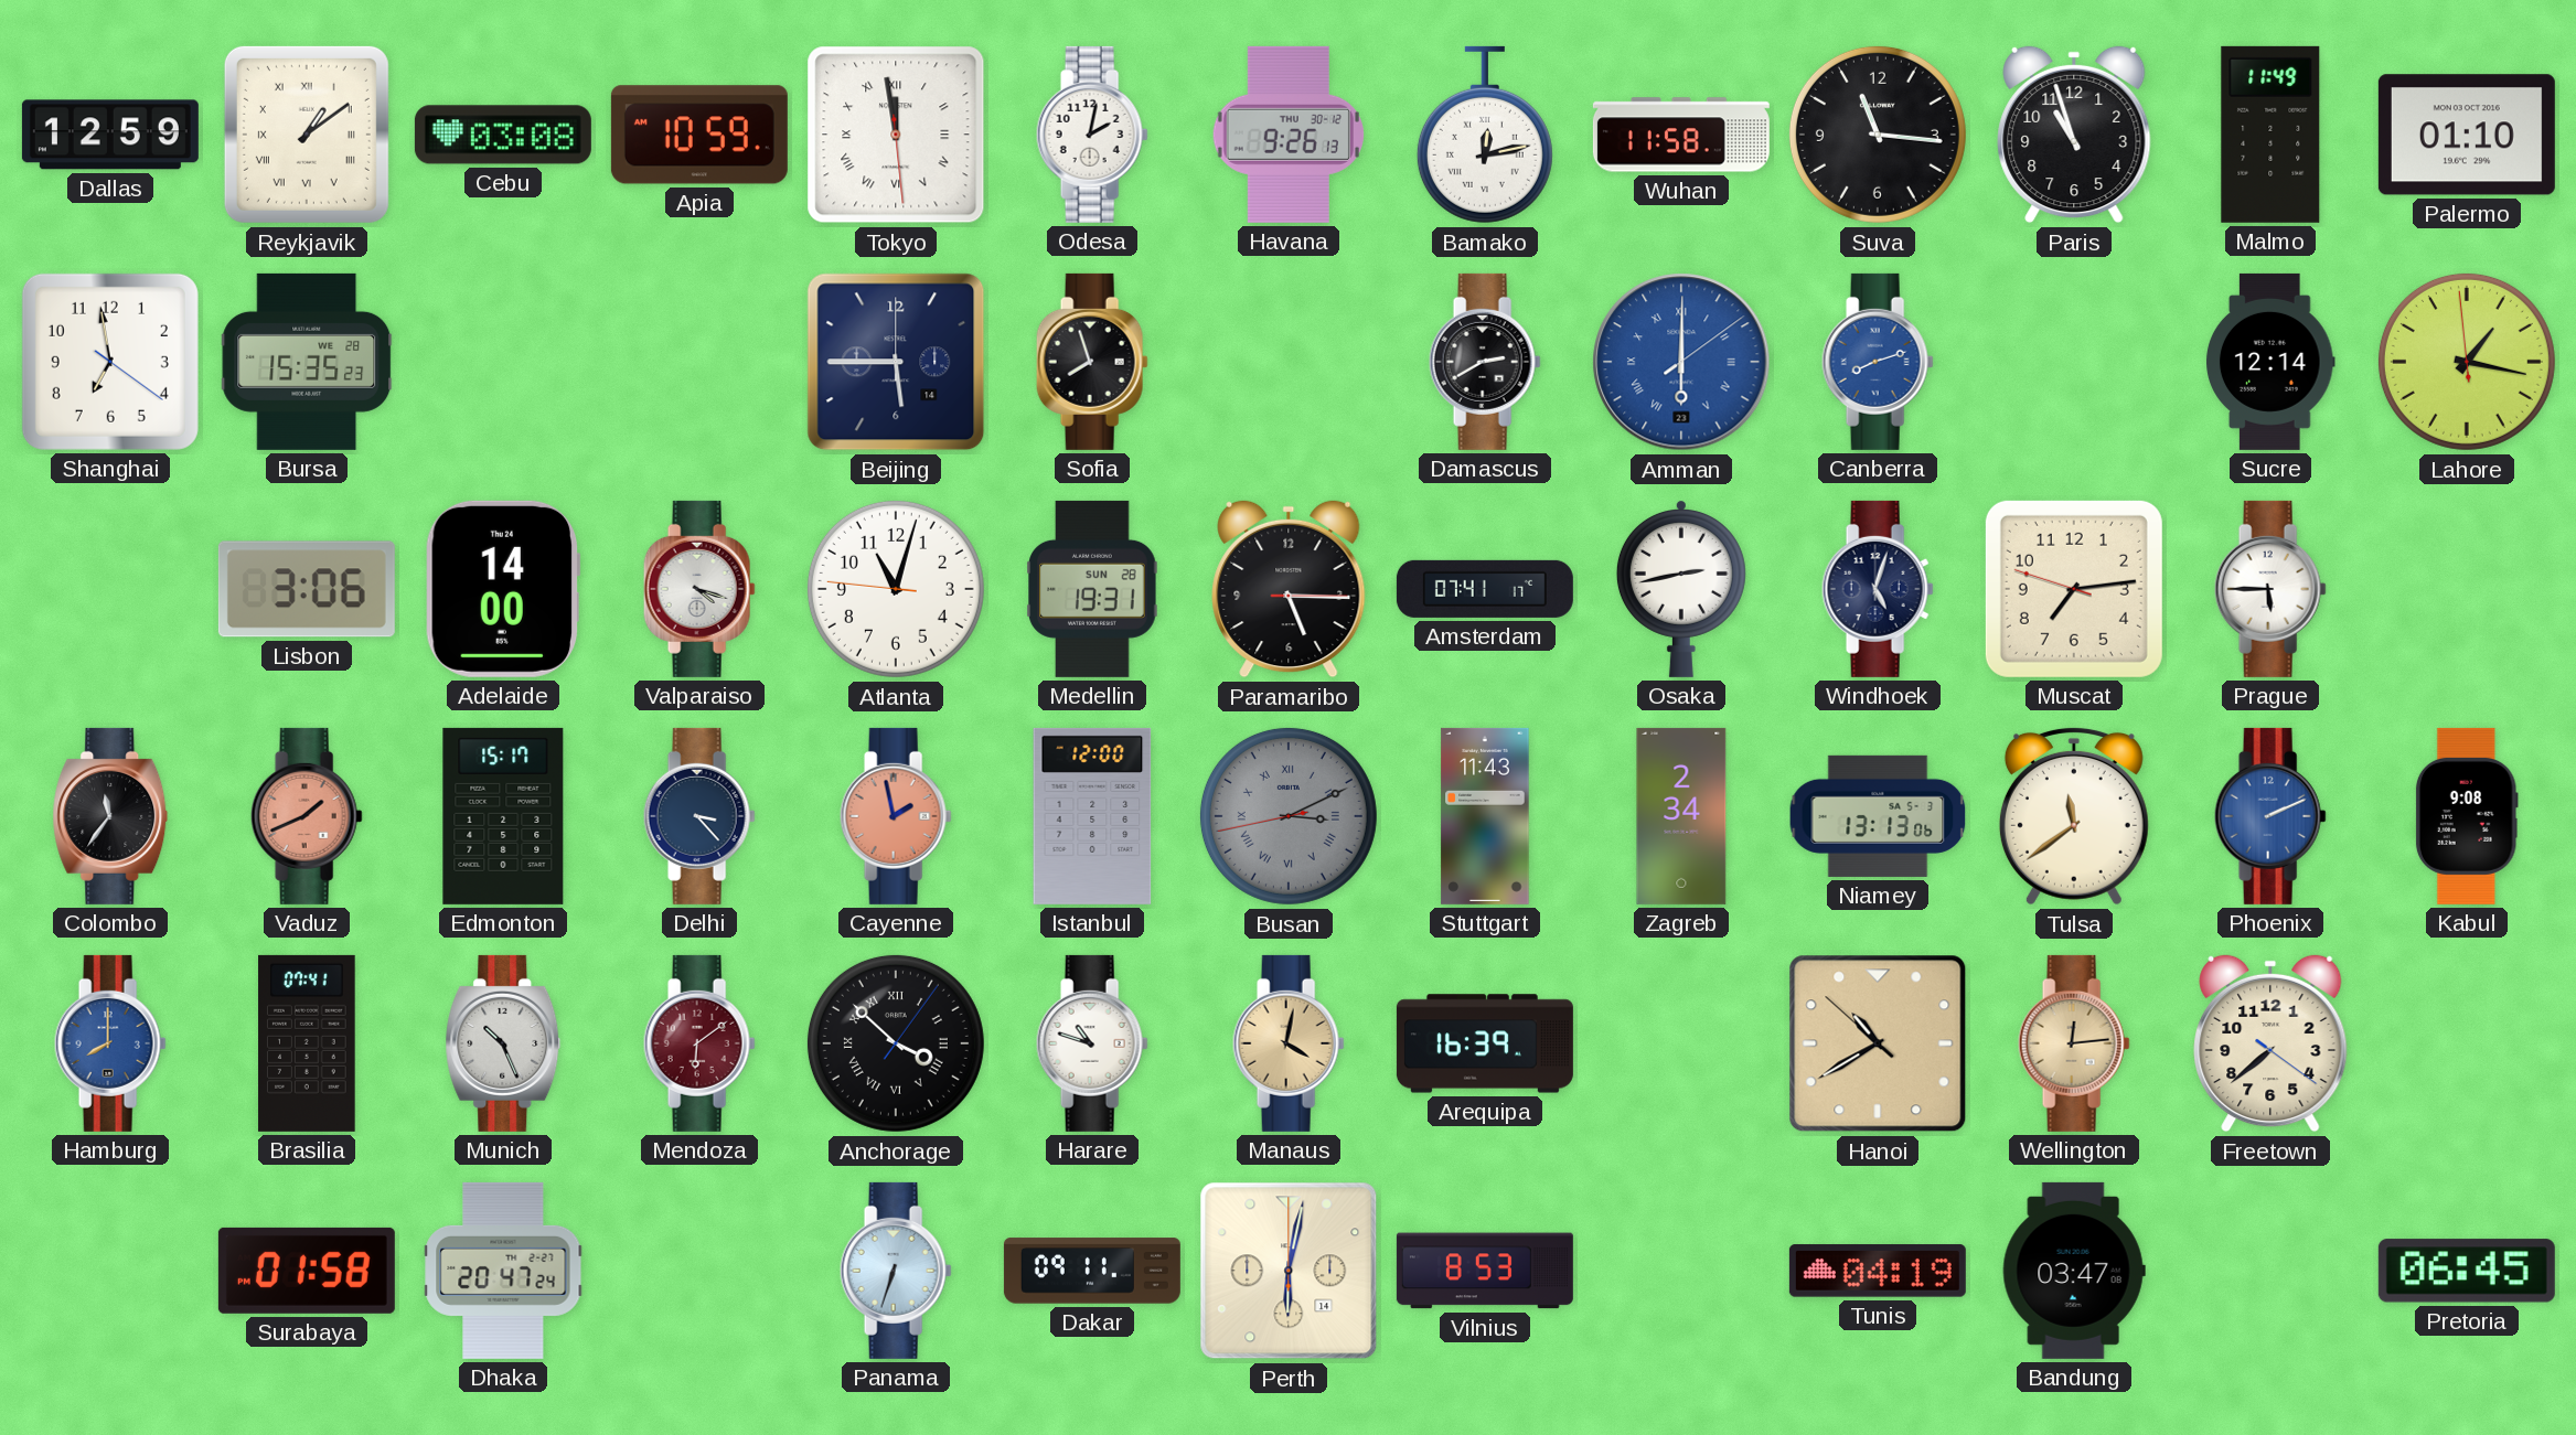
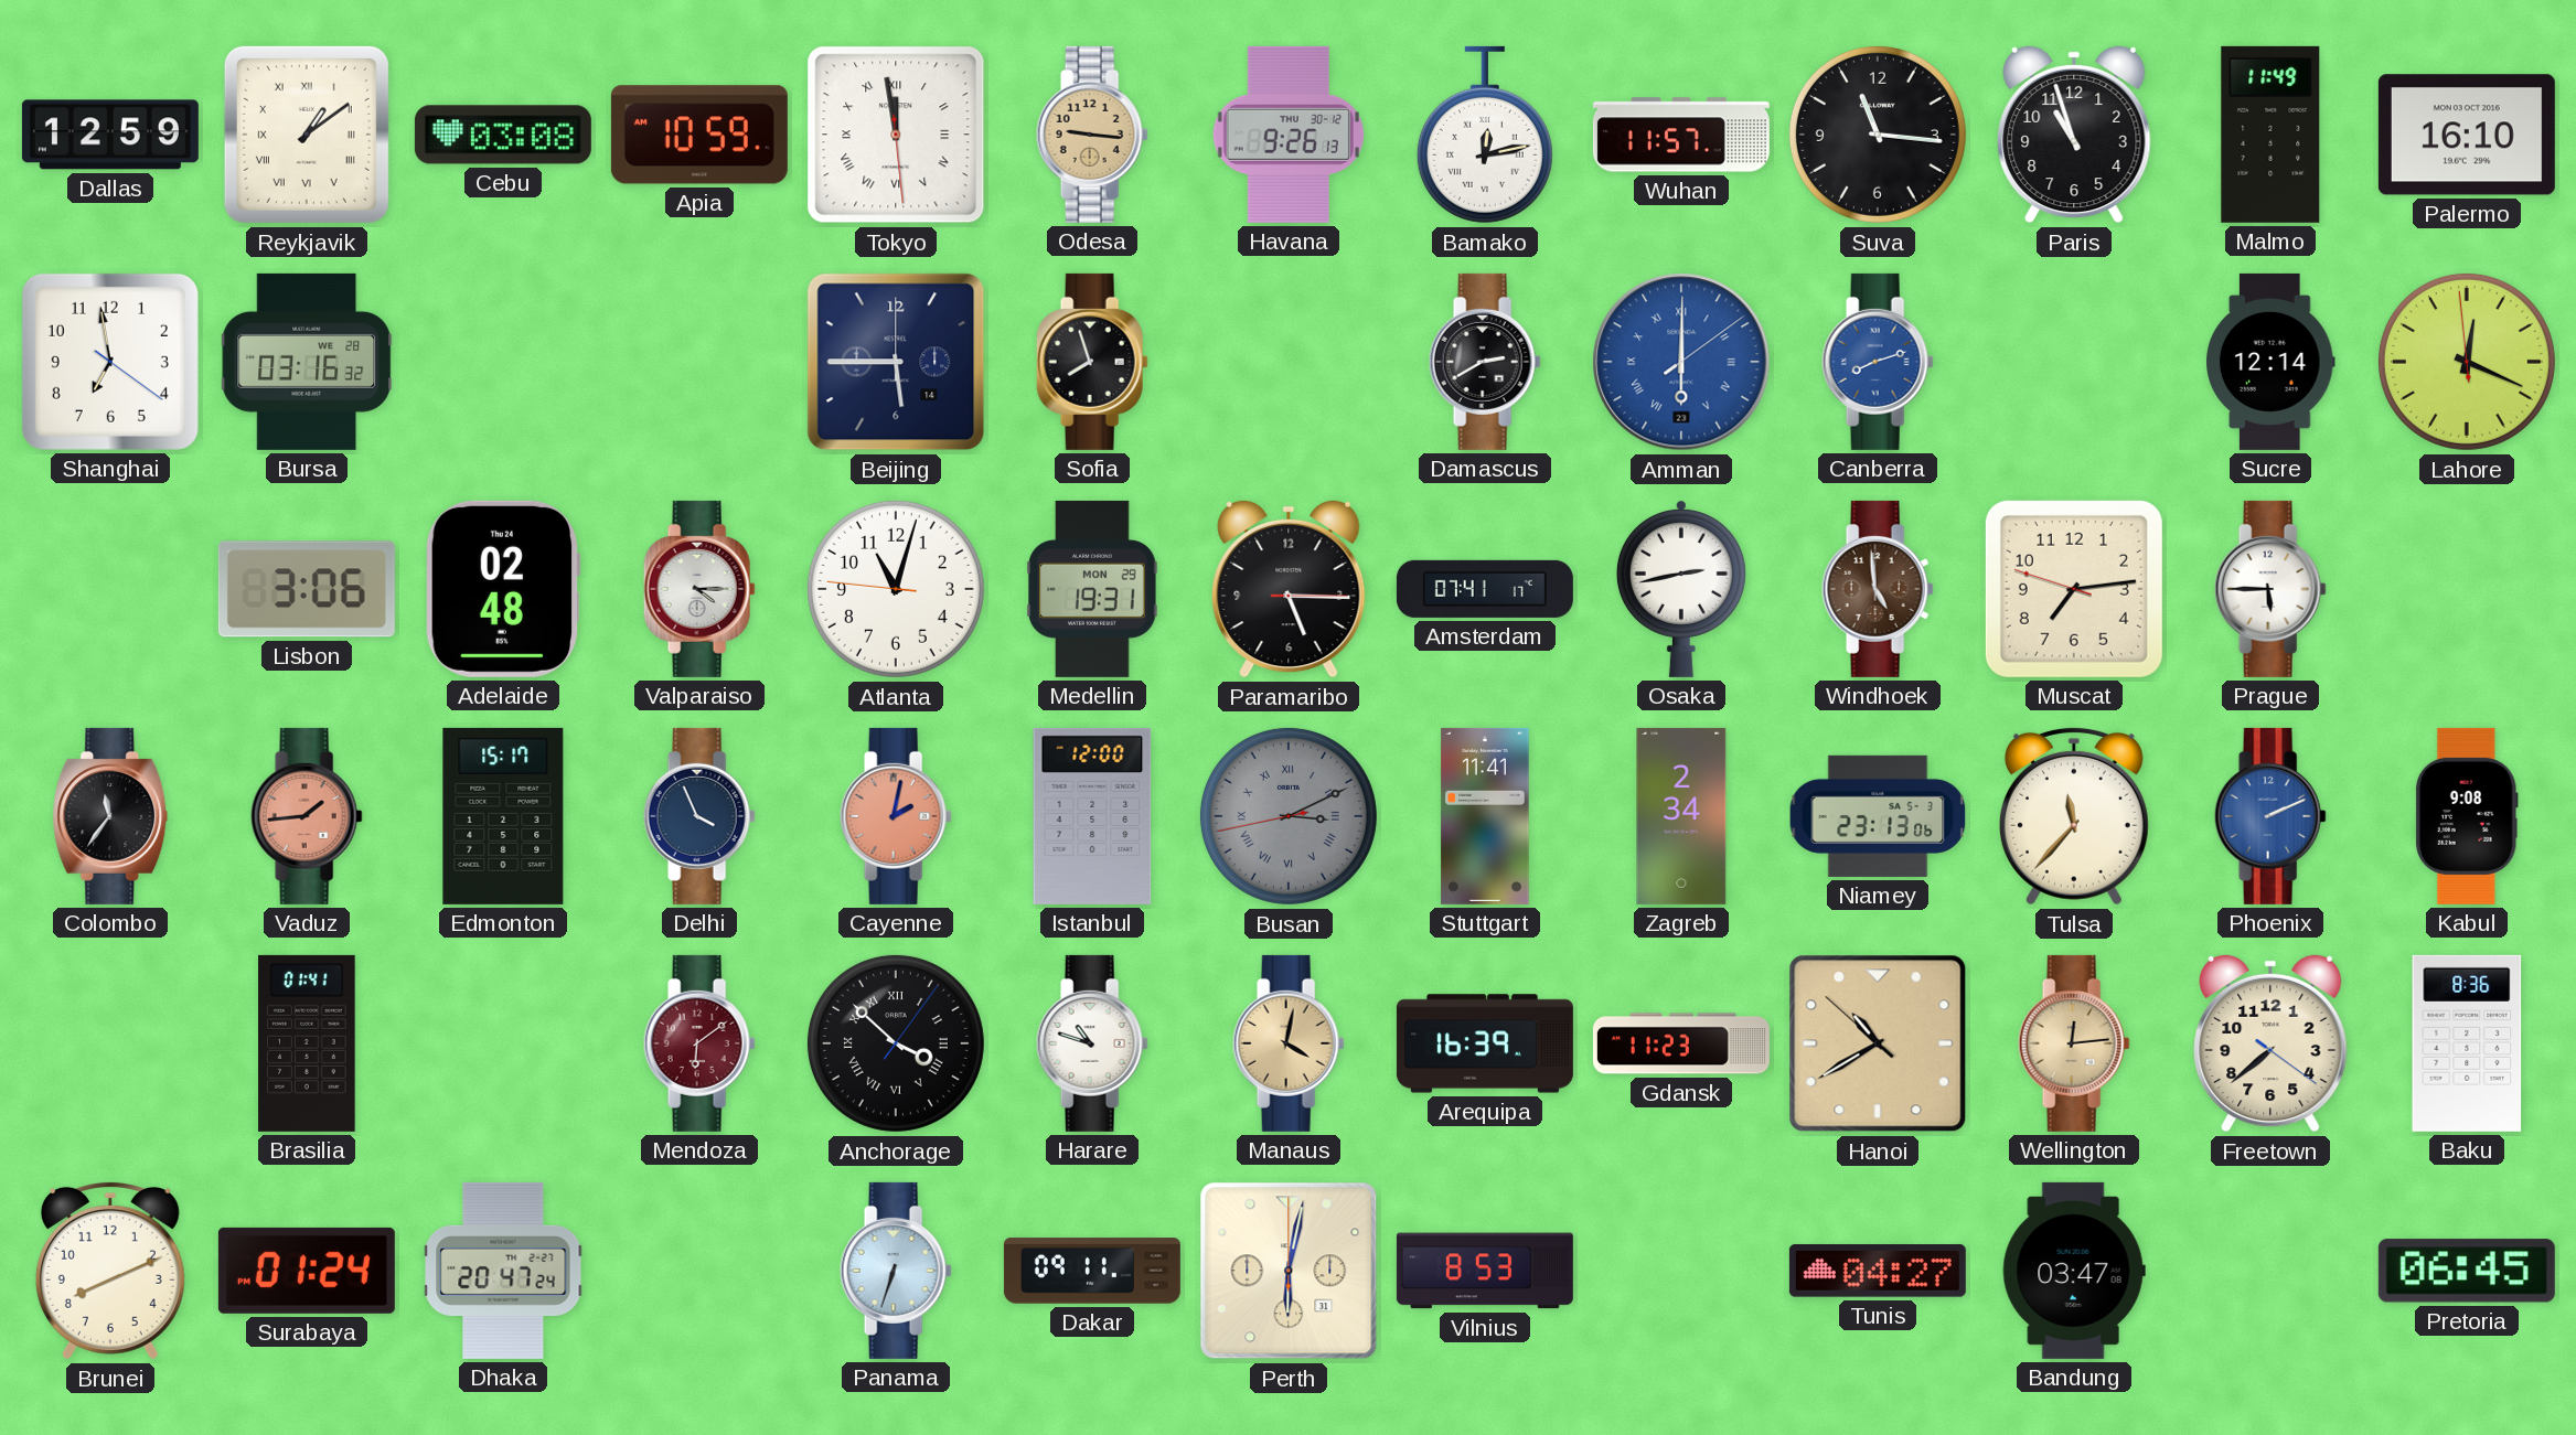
Odesa: 2:02 -> 9:16 (1092, 135)
Odesa dial: white -> champagne (1092, 135)
Wuhan: 11:58 -> 11:57 (1681, 135)
Palermo: 01:10 -> 16:10 (2467, 135)
Bursa: 15:35 -> 03:16 (307, 362)
Lahore: 1:16 -> 12:18 (2467, 362)
Adelaide: 14:00 -> 02:48 (503, 589)
Valparaiso: 4:18 -> 4:15 (699, 589)
Medellin date: SUN 28 -> MON 29 (1092, 589)
Windhoek: 5:03 -> 4:59 (1878, 589)
Windhoek dial: navy -> brown (1878, 589)
Vaduz: 1:41 -> 1:44 (307, 816)
Delhi: 3:23 -> 3:56 (699, 816)
Cayenne: 1:58 -> 2:02 (896, 816)
Stuttgart: 11:43 -> 11:41 (1485, 816)
Niamey: 13:13 -> 23:13 (1878, 816)
Tulsa: 11:39 -> 11:37 (2074, 816)
Hamburg: 8:00 -> none (110, 1043)
Brasilia: 07:41 -> 01:41 (307, 1043)
Munich: 10:26 -> none (503, 1043)
Gdansk: none -> 11:23 (1681, 1043)
Baku: none -> 8:36 (2467, 1043)
Brunei: none -> 8:11 (110, 1271)
Surabaya: 01:58 -> 01:24 (307, 1271)
Perth date: 14 -> 31 (1289, 1271)
Tunis: 04:19 -> 04:27 (1878, 1271)
